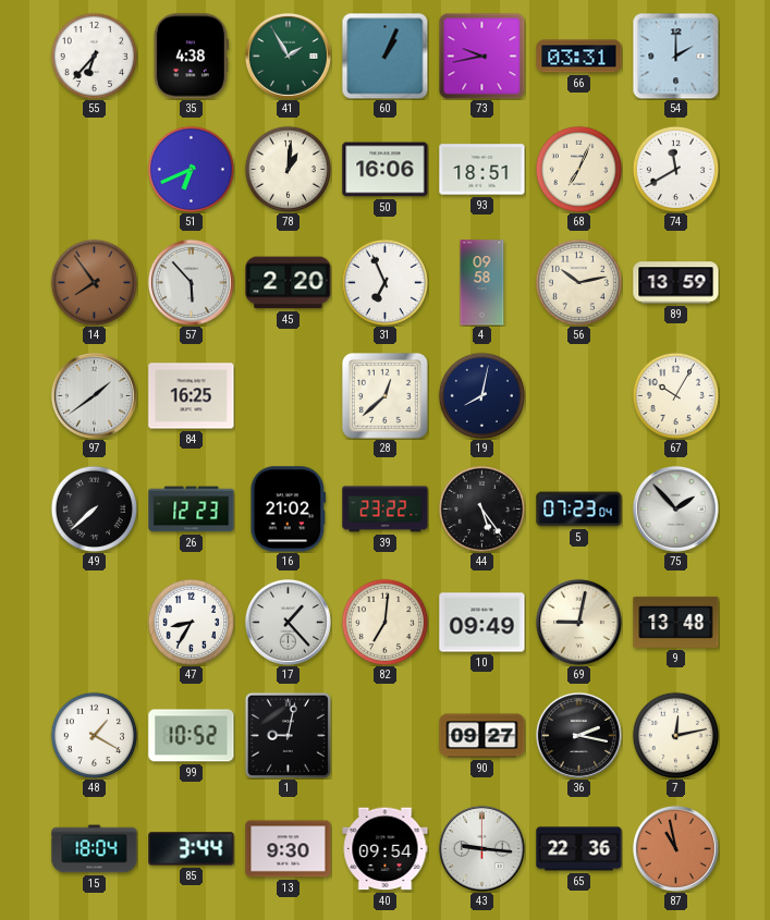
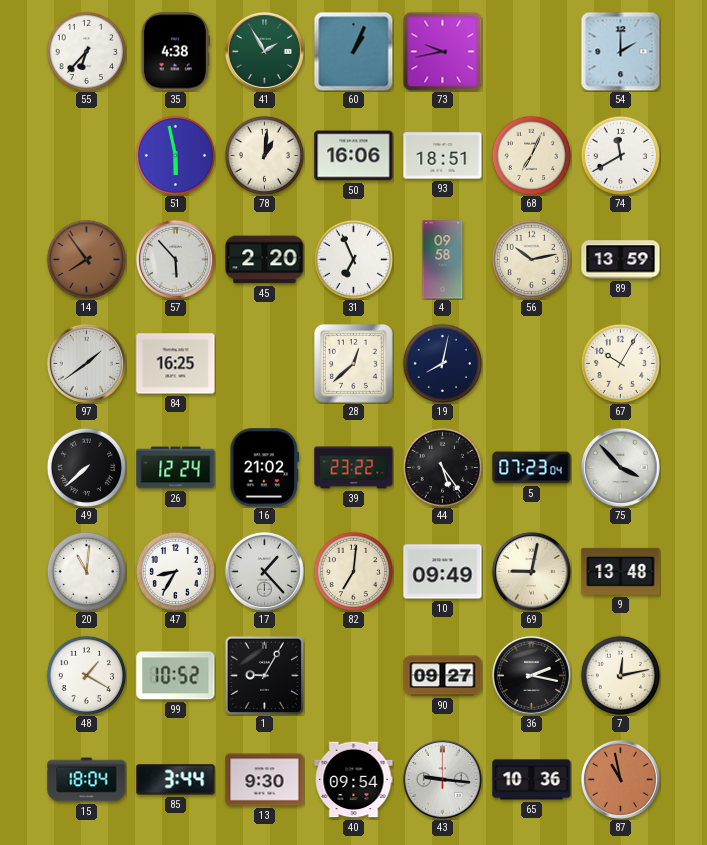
66: 03:31 -> none (579, 57)
51: 6:41 -> 5:58 (175, 155)
26: 12:23 -> 12:24 (176, 468)
75: 1:53 -> 3:53 (620, 467)
20: none -> 11:01 (86, 571)
1: 9:02 -> 9:05 (264, 675)
65: 22:36 -> 10:36 (532, 780)
